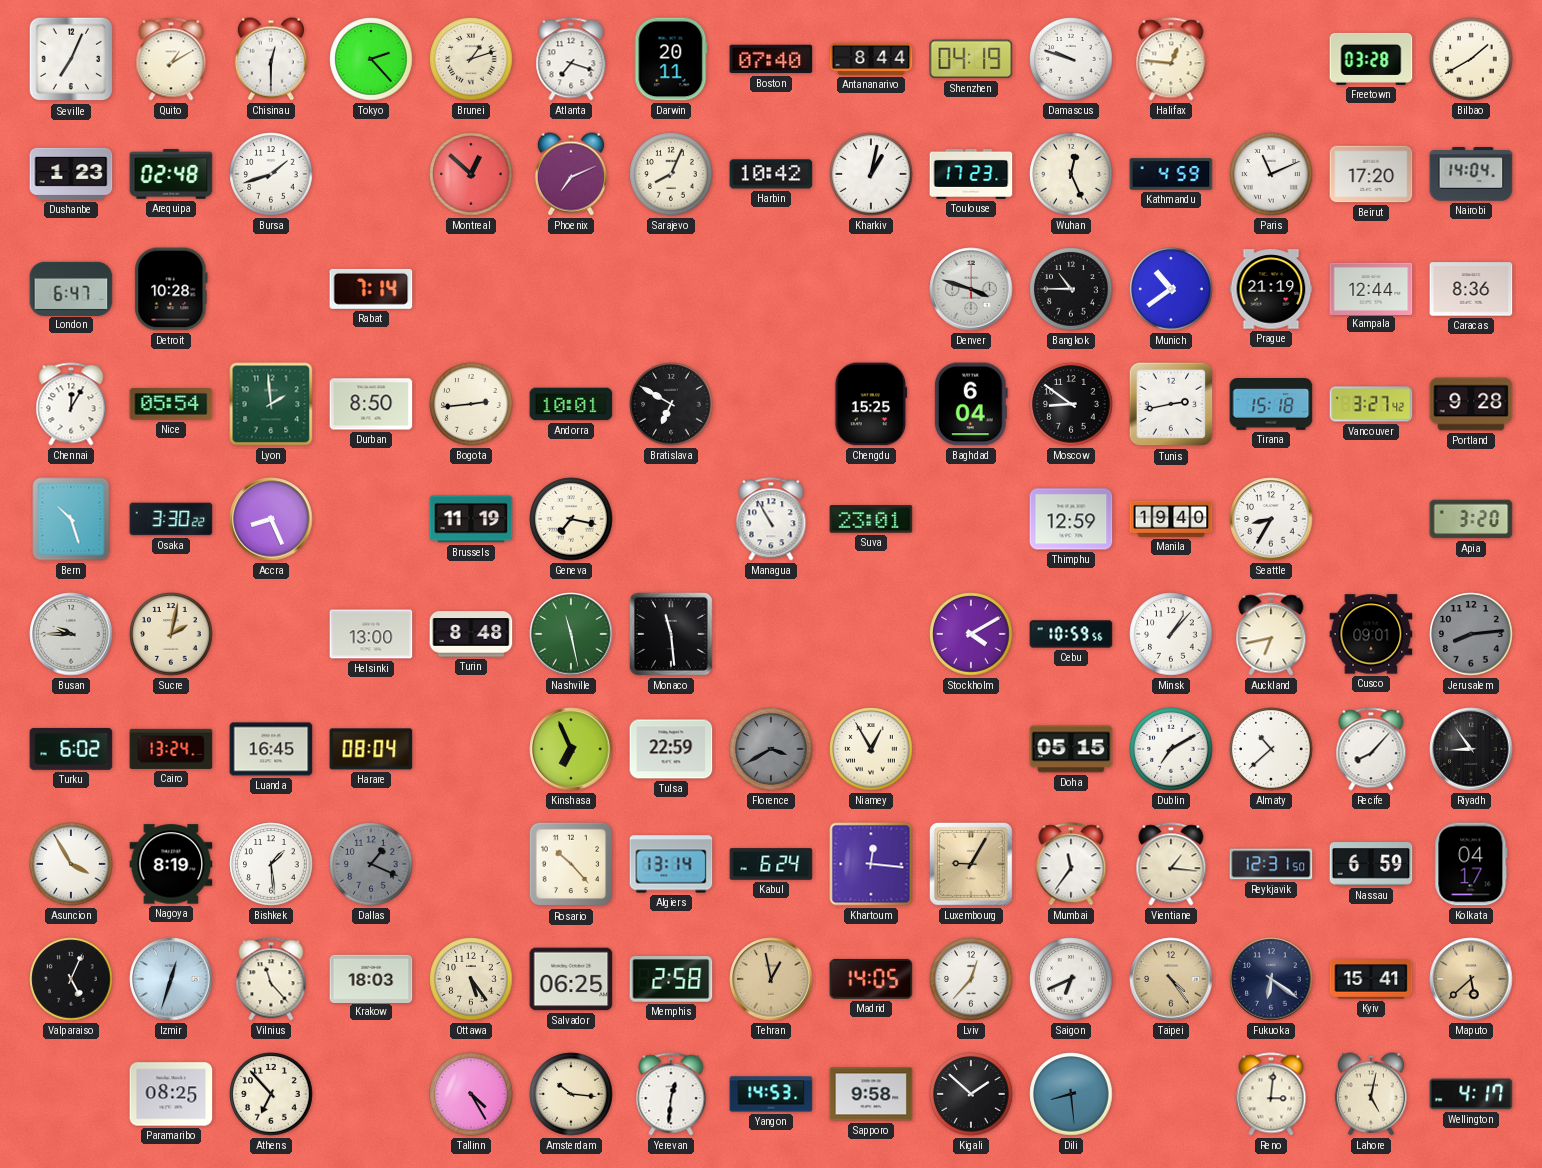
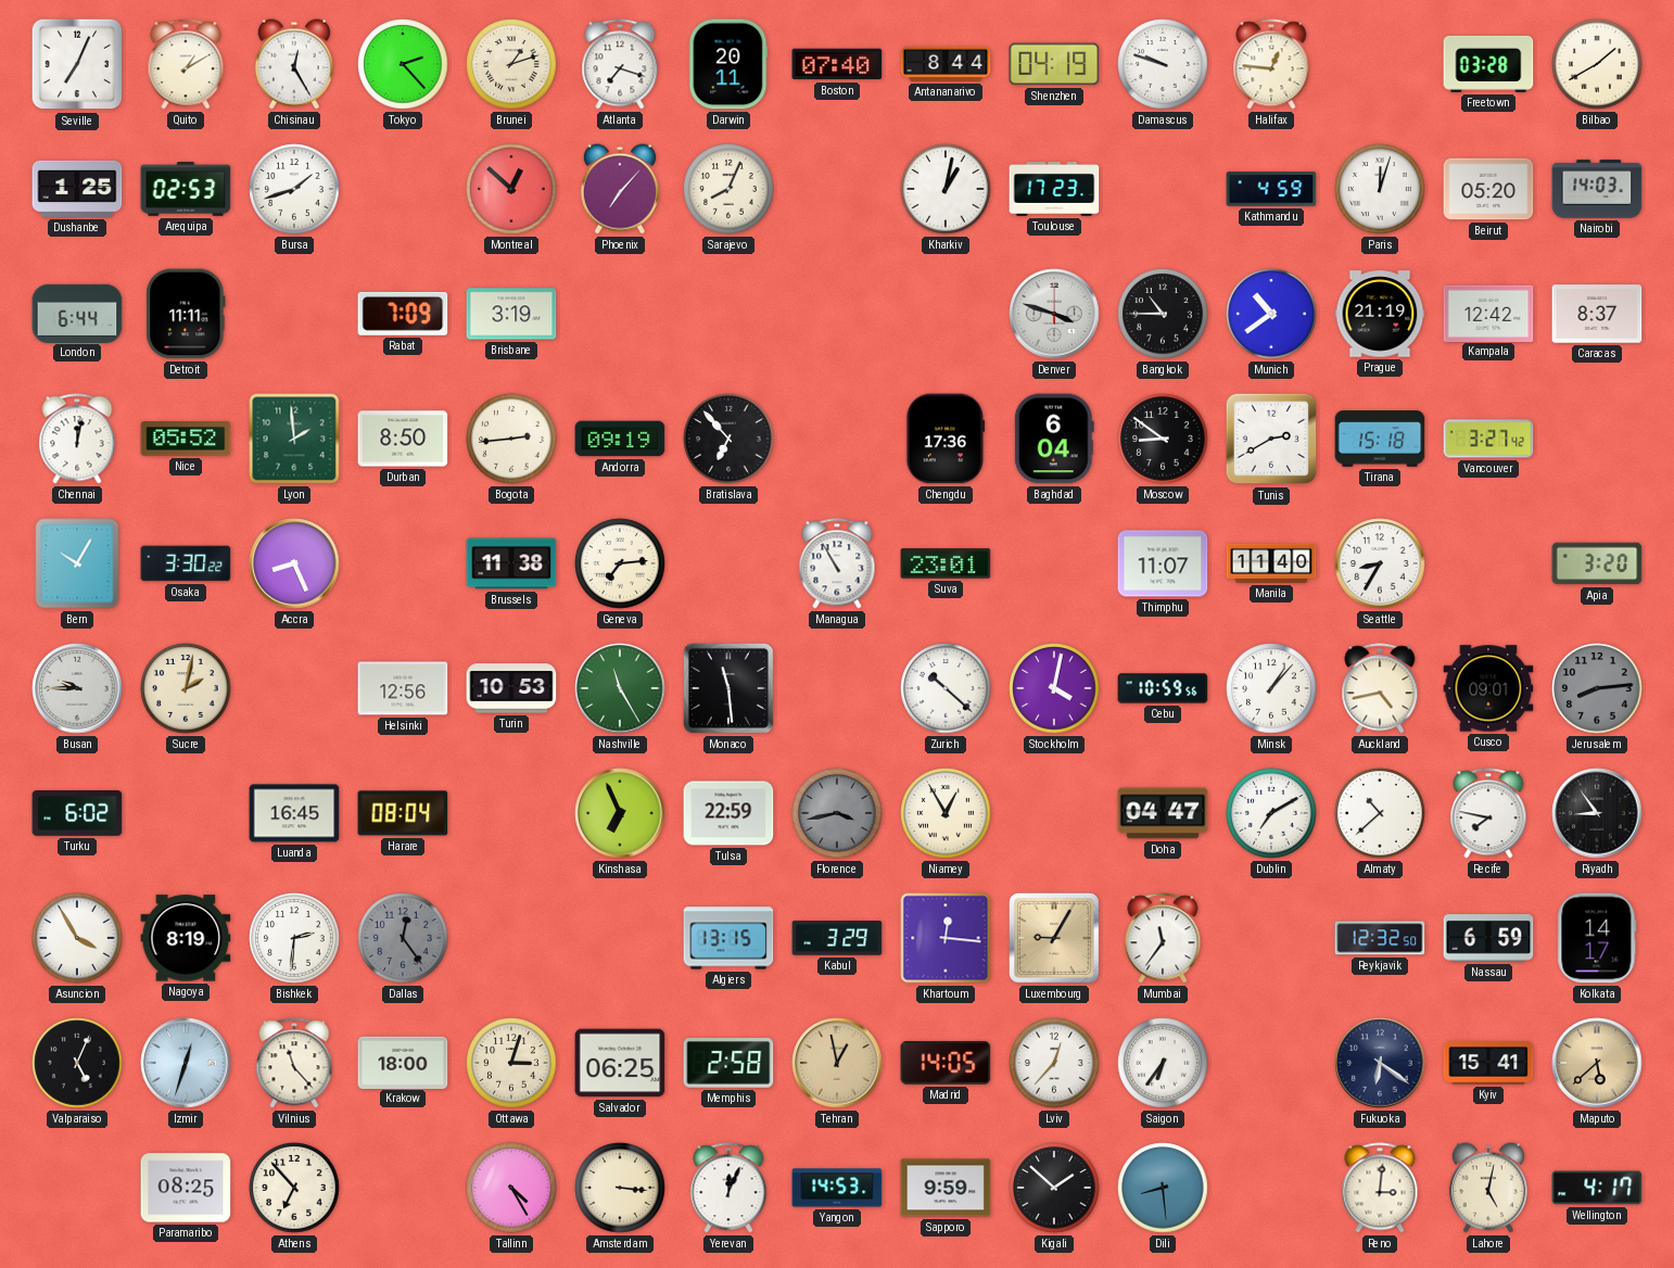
Chisinau: 12:30 -> 12:25 (294, 64)
Dushanbe: 1:23 -> 1:25 (77, 189)
Arequipa: 02:48 -> 02:53 (186, 189)
Phoenix: 7:11 -> 7:07 (620, 189)
Harbin: 10:42 -> none (771, 174)
Wuhan: 12:26 -> none (1071, 174)
Paris: 11:11 -> 12:03 (1380, 189)
Beirut: 17:20 -> 05:20 (1488, 189)
Nairobi: 14:04 -> 14:03 (1597, 189)
London: 6:47 -> 6:44 (77, 313)
Detroit: 10:28 -> 11:11 (186, 314)
Rabat: 7:14 -> 7:09 (403, 314)
Brisbane: none -> 3:19 (511, 314)
Kampala: 12:44 -> 12:42 (1488, 313)
Caracas: 8:36 -> 8:37 (1597, 314)
Chennai: 12:05 -> 12:02 (77, 439)
Nice: 05:54 -> 05:52 (186, 439)
Andorra: 10:01 -> 09:19 (620, 439)
Bratislava: 6:50 -> 6:53 (728, 439)
Chengdu: 15:25 -> 17:36 (946, 439)
Tunis: 2:43 -> 2:40 (1271, 439)
Portland: 9:28 -> none (1471, 404)
Bern: 10:27 -> 10:05 (77, 563)
Brussels: 11:19 -> 11:38 (511, 563)
Geneva: 7:17 -> 7:14 (620, 563)
Thimphu: 12:59 -> 11:07 (1163, 563)
Manila: 19:40 -> 11:40 (1271, 563)
Helsinki: 13:00 -> 12:56 (403, 688)
Turin: 8:48 -> 10:53 (511, 688)
Nashville: 11:28 -> 11:25 (620, 688)
Zurich: none -> 10:22 (946, 688)
Stockholm: 4:10 -> 4:02 (1054, 688)
Auckland: 6:43 -> 4:43 (1380, 688)
Cairo: 13:24 -> none (171, 749)
Florence: 3:40 -> 3:43 (837, 813)
Doha: 05:15 -> 04:47 (1163, 813)
Recife: 8:07 -> 7:47 (1488, 813)
Bishkek: 1:29 -> 2:31 (294, 938)
Dallas: 1:19 -> 12:24 (403, 938)
Rosario: 10:23 -> none (571, 864)
Algiers: 13:14 -> 13:15 (728, 938)
Kabul: 6:24 -> 3:29 (837, 938)
Vientiane: 1:16 -> none (1171, 864)
Reykjavik: 12:31 -> 12:32 (1380, 938)
Kolkata: 04:17 -> 14:17 (1597, 938)
Krakow: 18:03 -> 18:00 (403, 1062)
Ottawa: 5:24 -> 3:03 (511, 1063)
Saigon: 6:41 -> 6:36 (1163, 1063)
Taipei: 4:24 -> none (1171, 979)
Amsterdam: 10:16 -> 3:16 (620, 1188)
Yerevan: 12:31 -> 12:04 (728, 1188)
Sapporo: 9:58 -> 9:59 (946, 1188)
